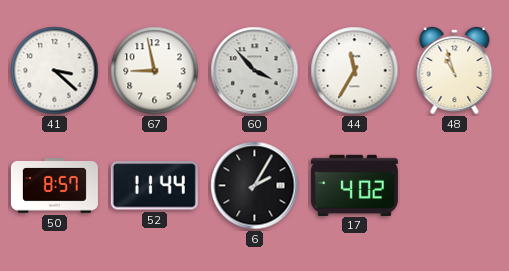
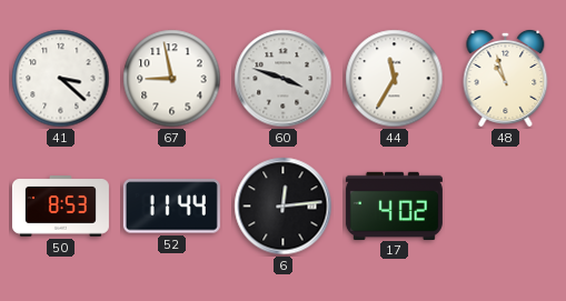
60: 3:53 -> 3:48 (284, 79)
50: 8:57 -> 8:53 (60, 207)
6: 2:05 -> 12:14 (284, 207)
